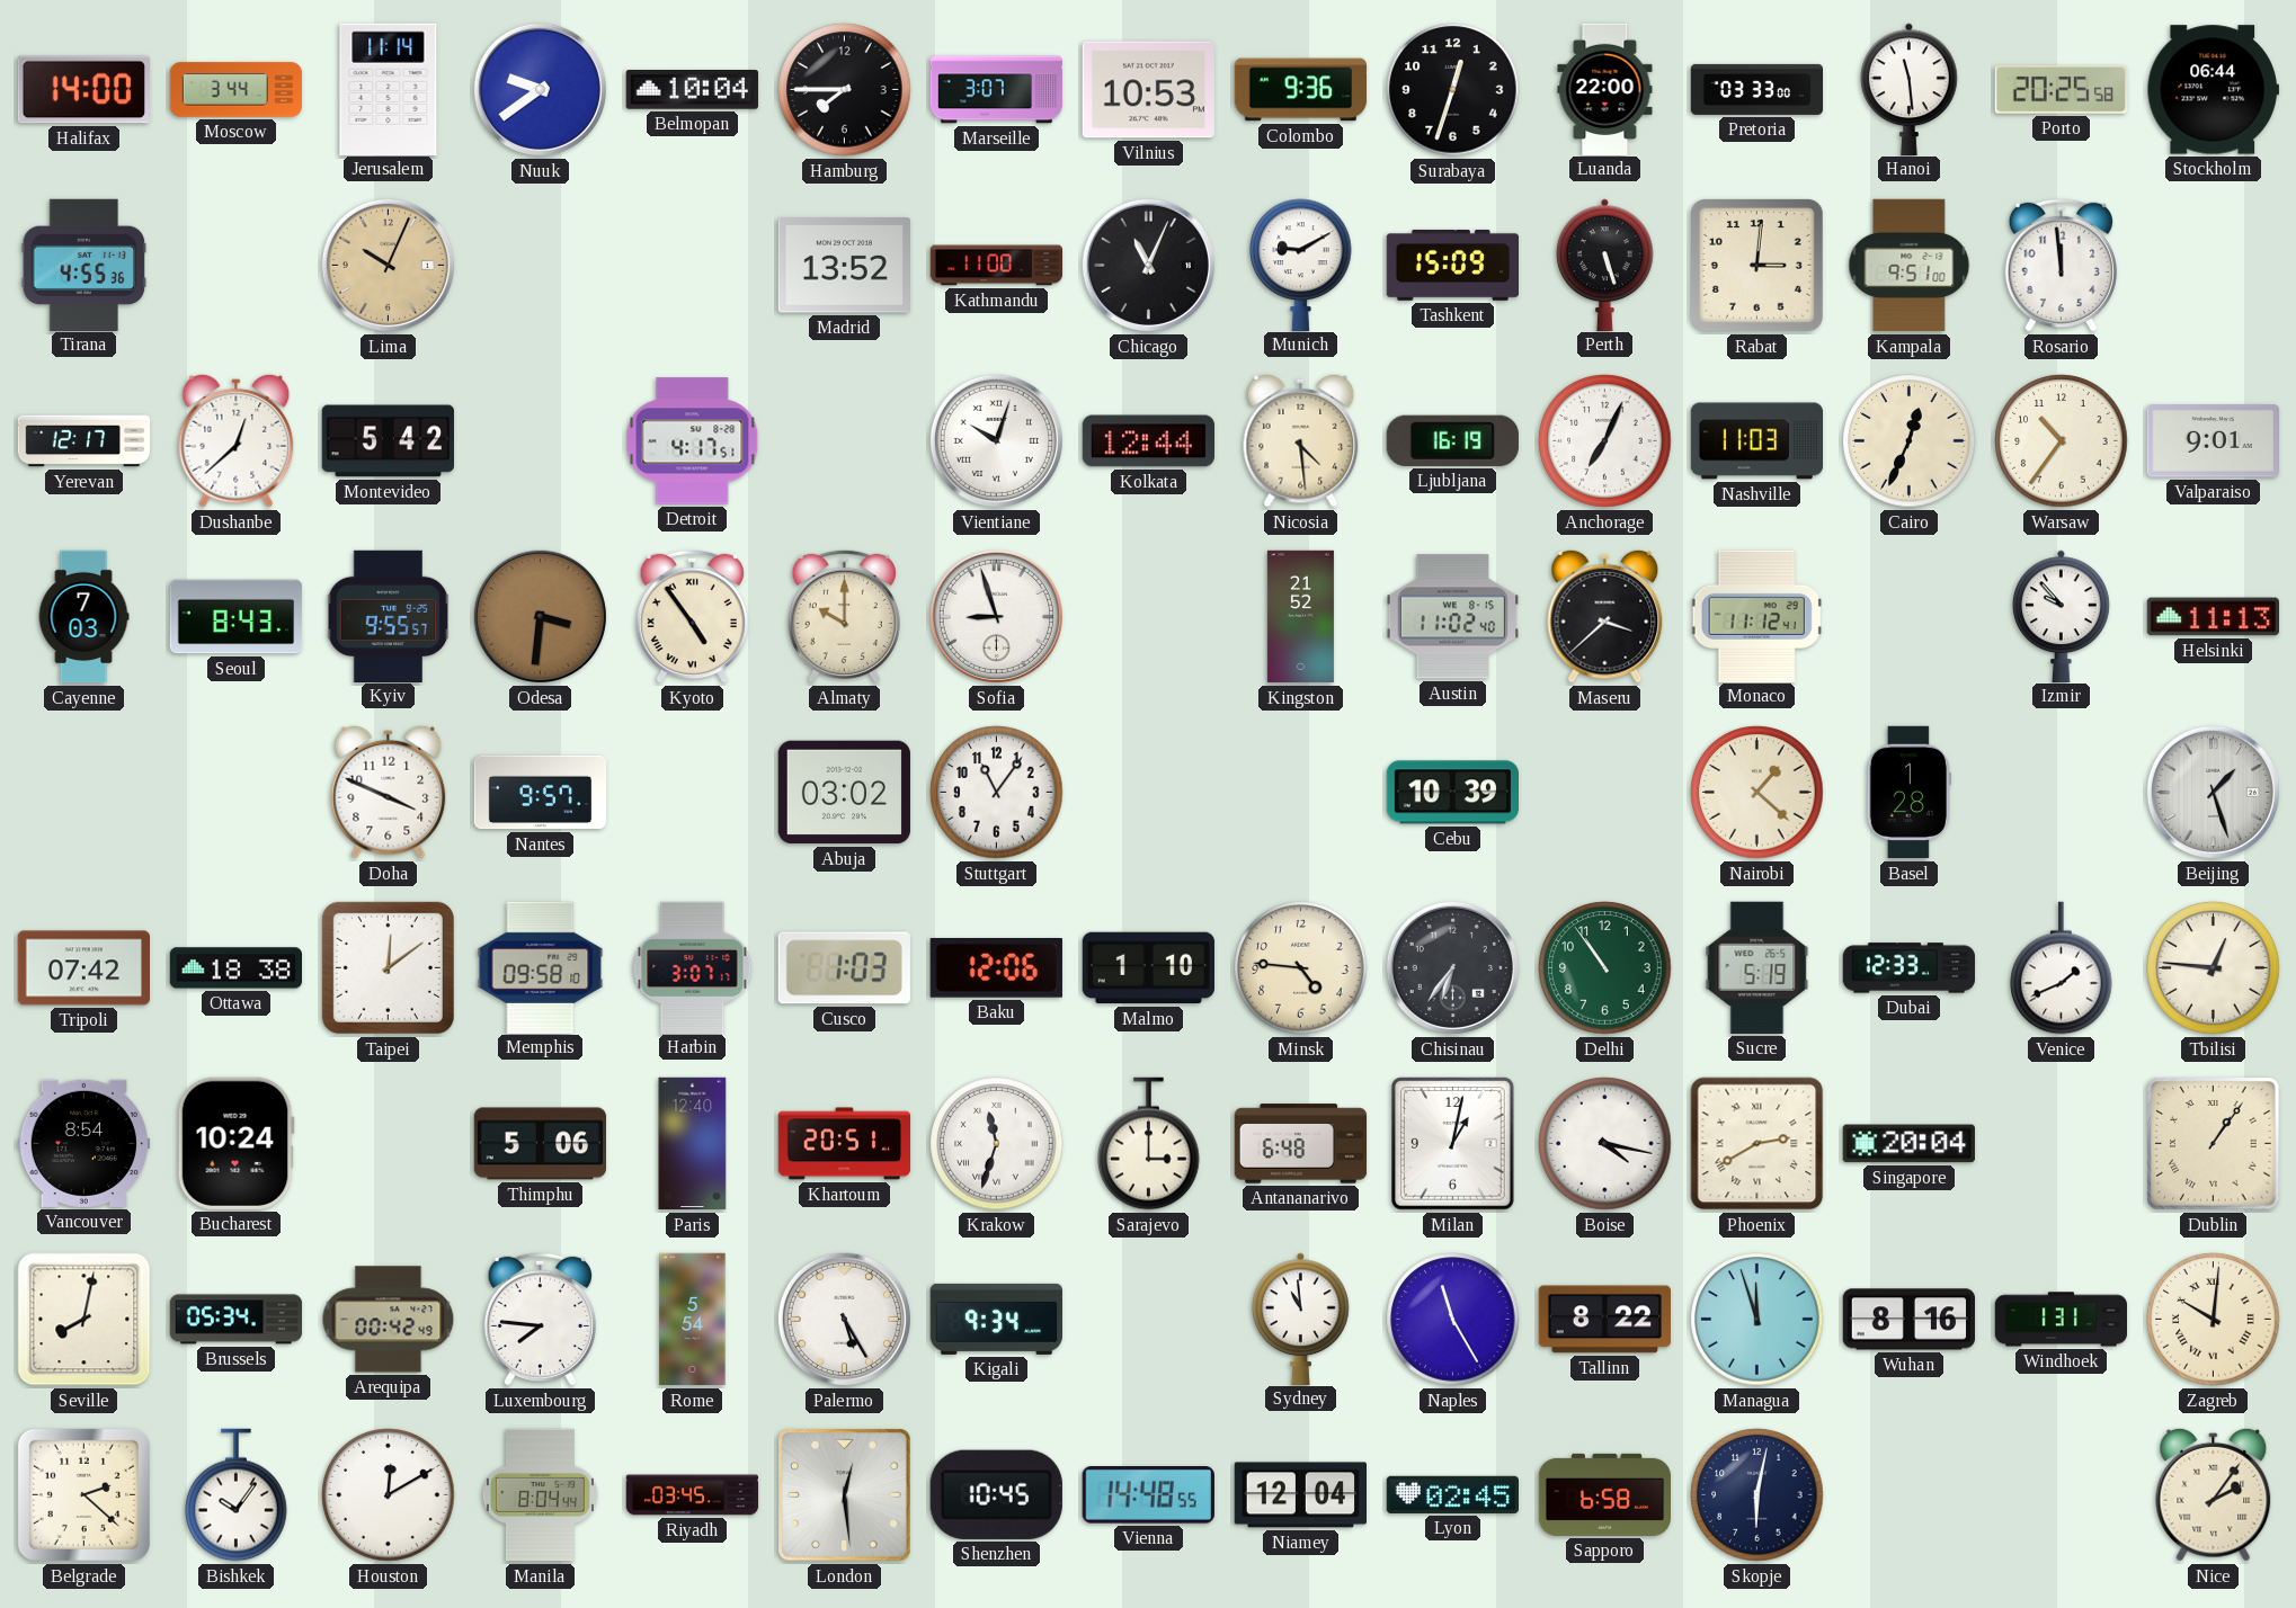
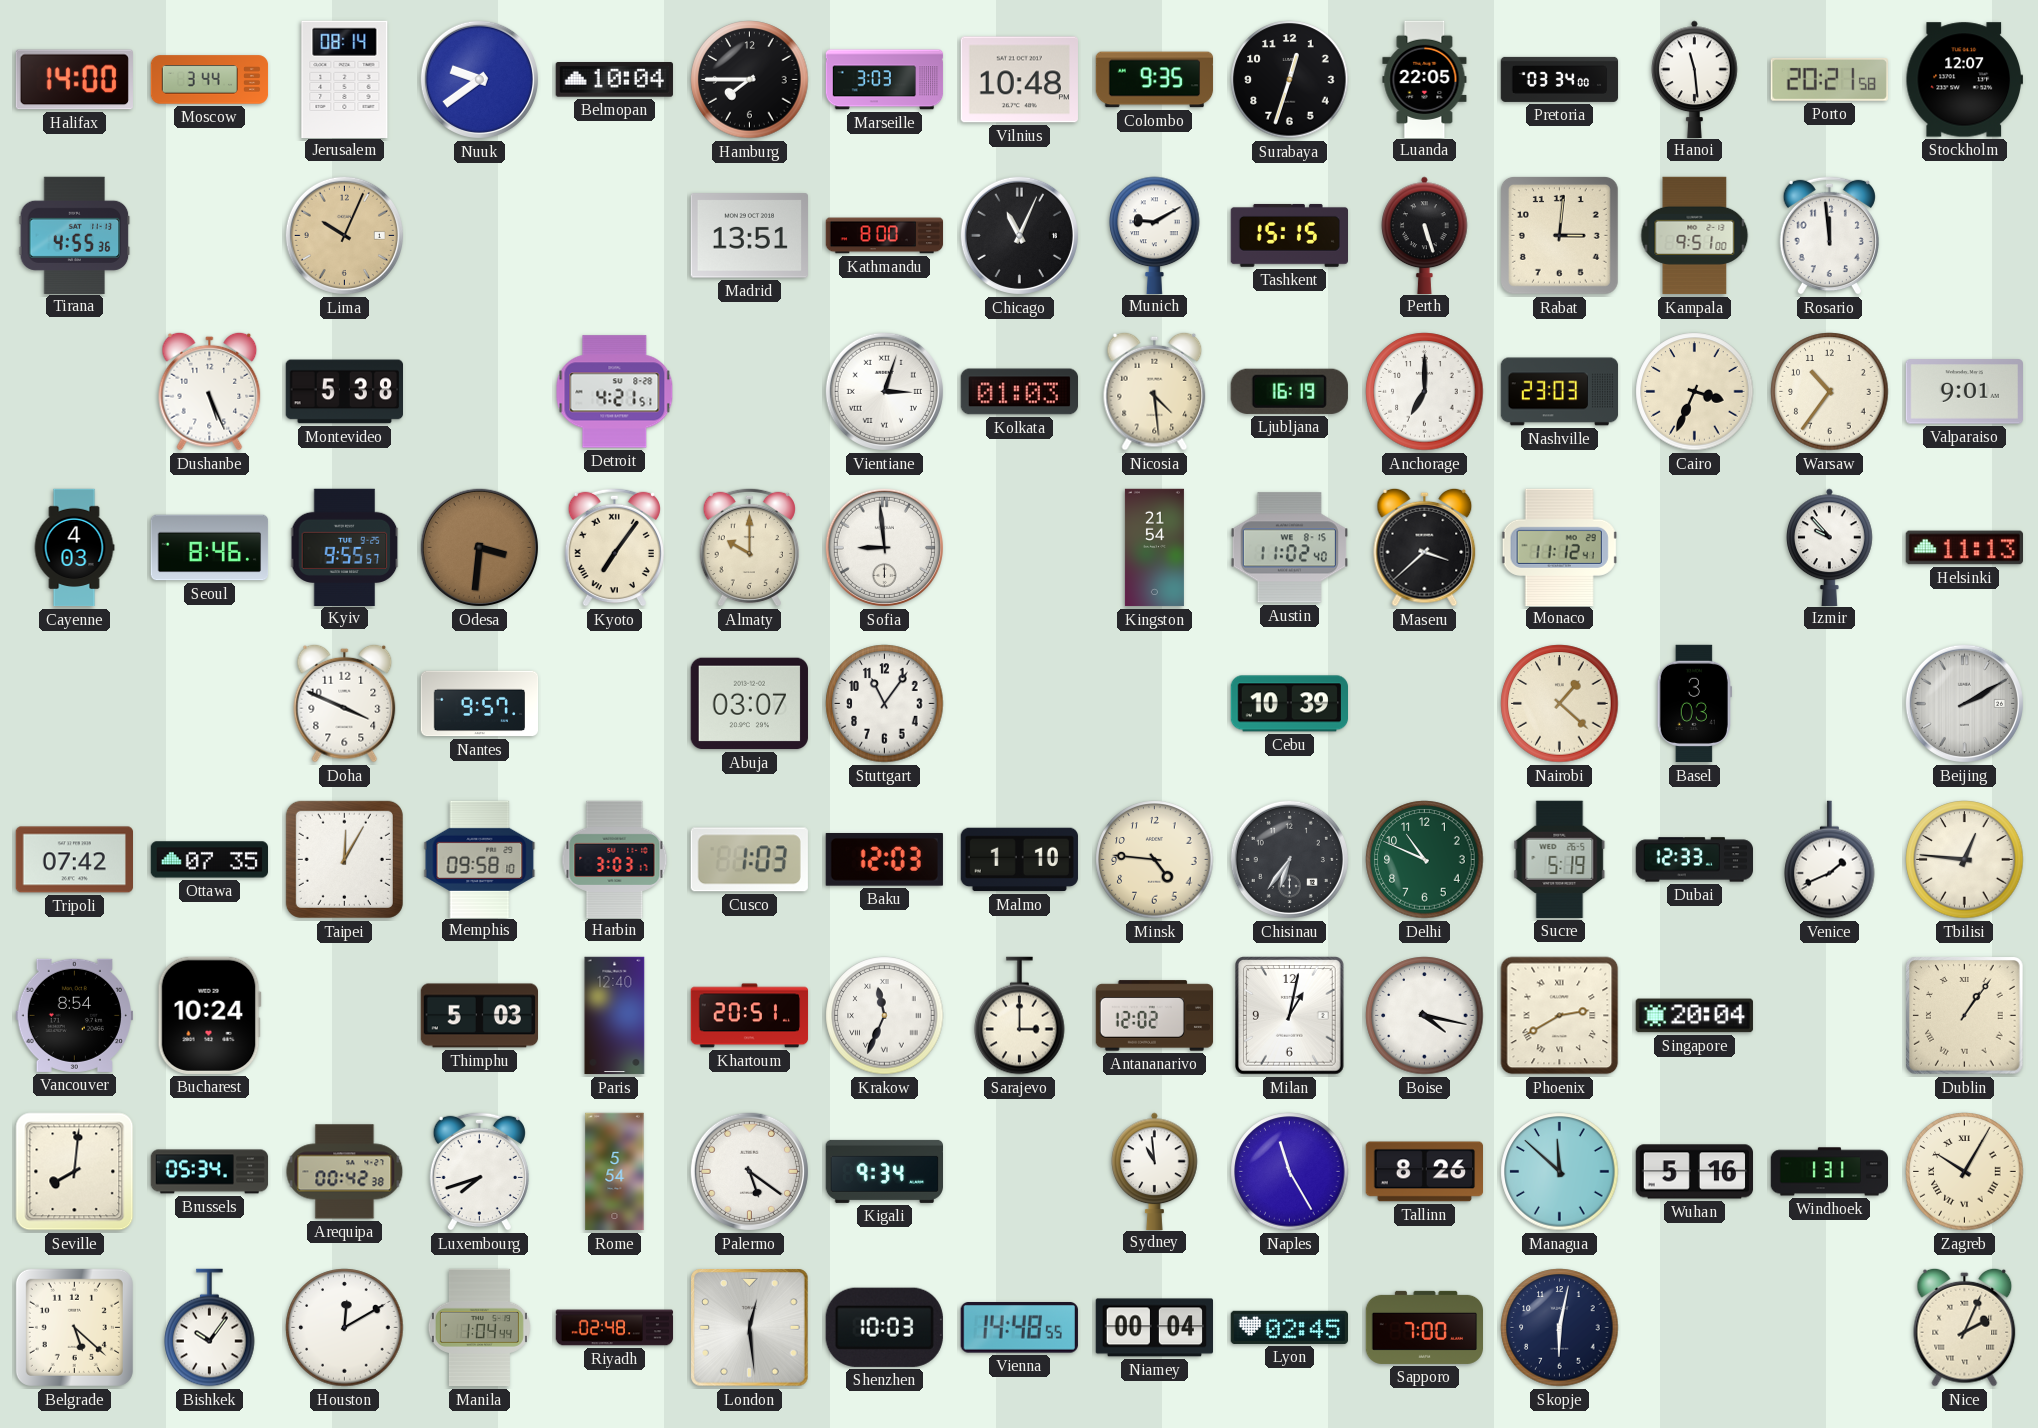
Jerusalem: 11:14 -> 08:14 (345, 79)
Marseille: 3:07 -> 3:03 (885, 80)
Vilnius: 10:53 -> 10:48 (1019, 80)
Colombo: 9:36 -> 9:35 (1155, 80)
Luanda: 22:00 -> 22:05 (1425, 79)
Pretoria: 03:33 -> 03:34 (1560, 79)
Porto: 20:25 -> 20:21 (1829, 79)
Stockholm: 06:44 -> 12:07 (1964, 80)
Madrid: 13:52 -> 13:51 (749, 236)
Kathmandu: 11:00 -> 8:00 (885, 236)
Tashkent: 15:09 -> 15:15 (1289, 236)
Yerevan: 12:17 -> none (84, 441)
Dushanbe: 12:38 -> 5:26 (210, 391)
Montevideo: 5:42 -> 5:38 (344, 392)
Detroit: 4:17 -> 4:21 (615, 392)
Vientiane: 10:03 -> 3:03 (884, 391)
Kolkata: 12:44 -> 01:03 (1019, 392)
Anchorage: 7:04 -> 7:00 (1425, 392)
Nashville: 11:03 -> 23:03 (1560, 392)
Cairo: 12:34 -> 3:34 (1695, 392)
Cayenne: 7:03 -> 4:03 (74, 548)
Seoul: 8:43 -> 8:46 (210, 548)
Kyoto: 4:54 -> 7:06 (614, 547)
Sofia: 8:57 -> 8:59 (884, 547)
Kingston: 21:52 -> 21:54 (1154, 548)
Abuja: 03:02 -> 03:07 (749, 704)
Basel: 1:28 -> 3:03 (1694, 704)
Beijing: 1:27 -> 2:10 (1964, 703)
Ottawa: 18:38 -> 07:35 (210, 860)
Taipei: 12:09 -> 12:05 (344, 859)
Harbin: 3:07 -> 3:03 (615, 859)
Baku: 12:06 -> 12:03 (884, 860)
Delhi: 10:54 -> 10:49 (1425, 860)
Thimphu: 5:06 -> 5:03 (480, 1016)
Krakow: 11:33 -> 11:34 (885, 1016)
Antananarivo: 6:48 -> 12:02 (1155, 1016)
Seville: 8:02 -> 8:01 (75, 1172)
Arequipa: 00:42:49 -> 00:42:38 (345, 1172)
Luxembourg: 7:46 -> 7:42 (479, 1171)
Palermo: 5:25 -> 5:21 (749, 1171)
Tallinn: 8:22 -> 8:26 (1424, 1172)
Managua: 11:57 -> 11:52 (1560, 1172)
Wuhan: 8:16 -> 5:16 (1694, 1172)
Zagreb: 10:01 -> 10:05 (1965, 1172)
Belgrade: 2:22 -> 5:22 (74, 1327)
Manila: 8:04 -> 1:04 (479, 1328)
Riyadh: 03:45 -> 02:48 (615, 1328)
Shenzhen: 10:45 -> 10:03 (884, 1327)
Niamey: 12:04 -> 00:04 (1154, 1328)
Sapporo: 6:58 -> 7:00 (1425, 1327)
Nice: 2:06 -> 2:04 (1965, 1327)
